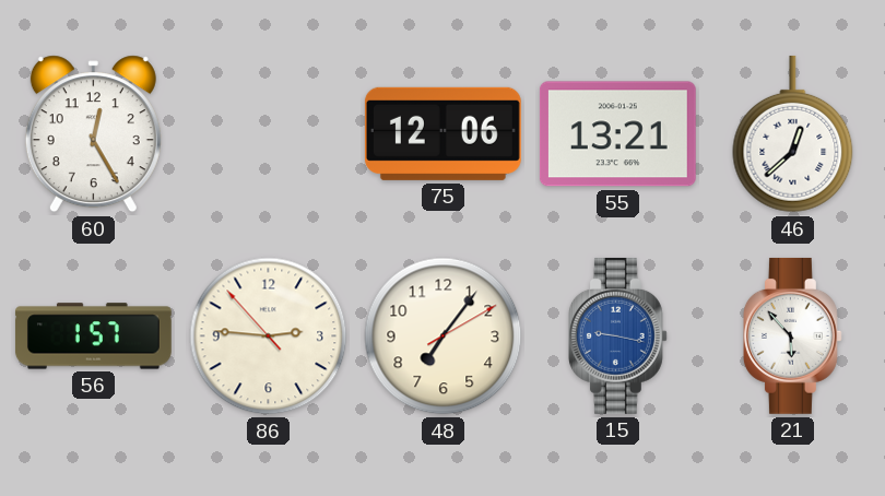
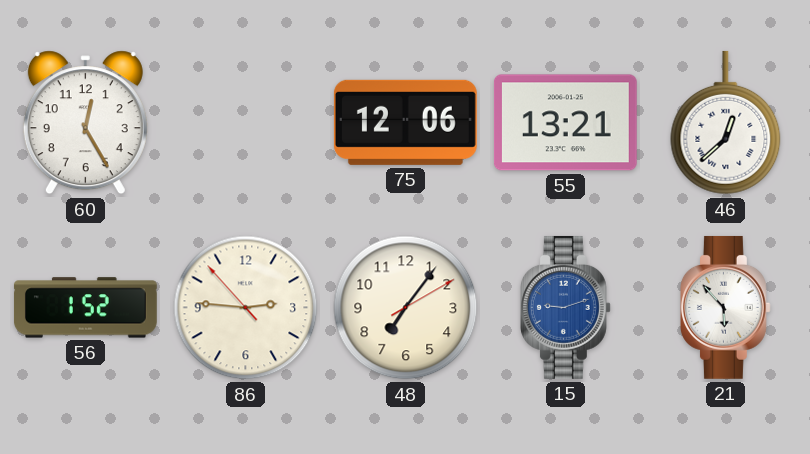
56: 1:57 -> 1:52 (85, 308)
15: 9:17 -> 9:12 (565, 307)
